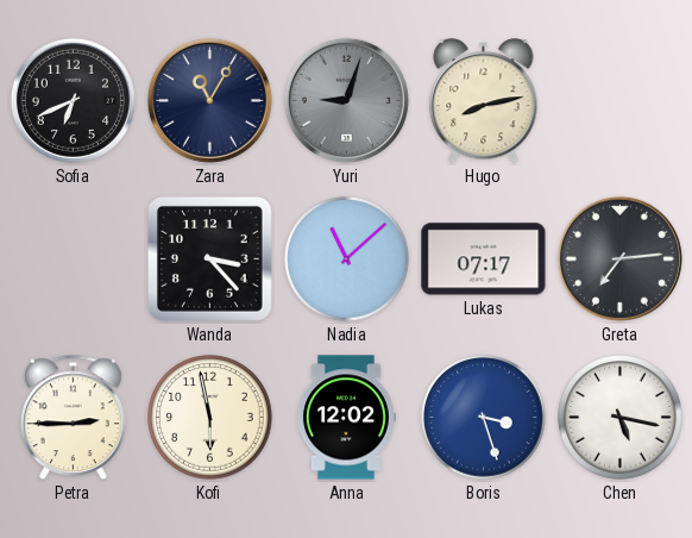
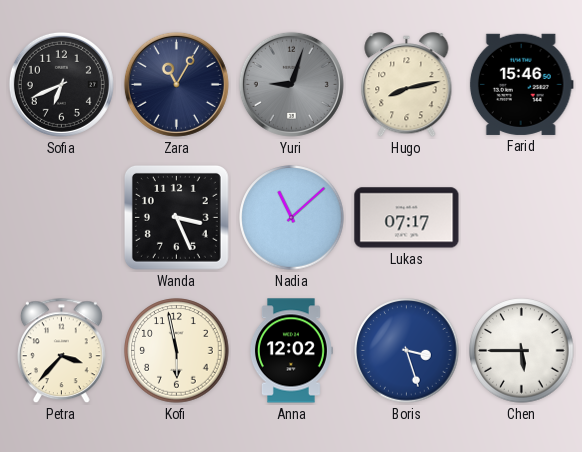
Farid: none -> 15:46 (521, 84)
Wanda: 3:23 -> 3:26 (176, 217)
Greta: 7:14 -> none (619, 258)
Petra: 2:45 -> 3:37 (61, 351)
Chen: 5:17 -> 5:45 (522, 351)
